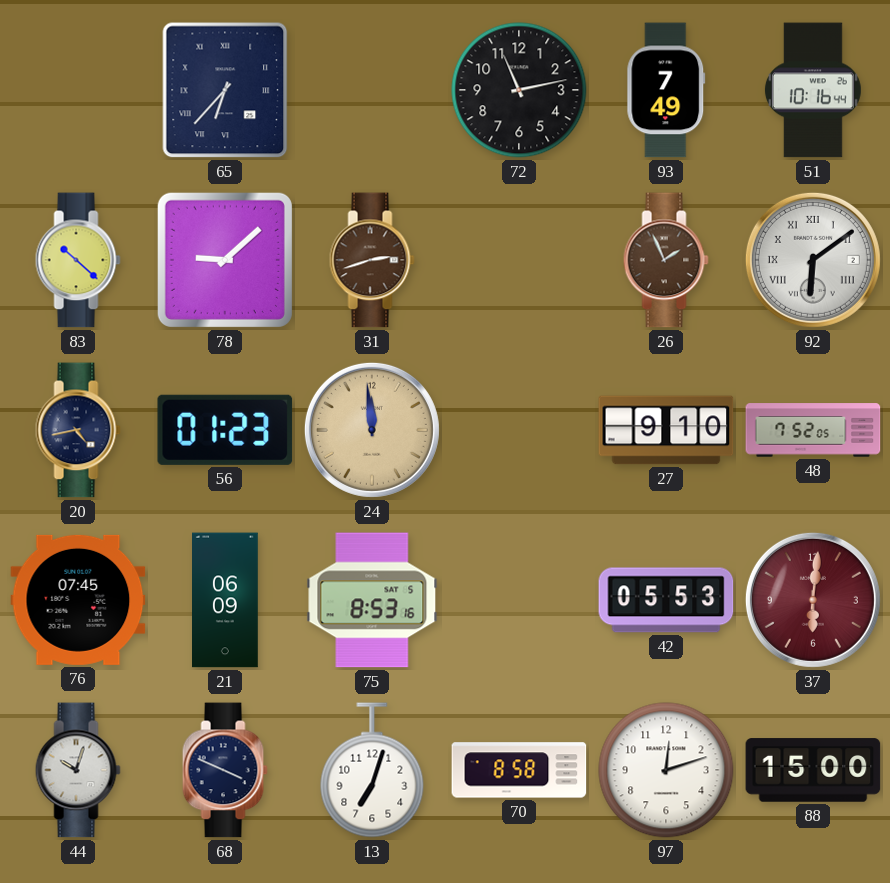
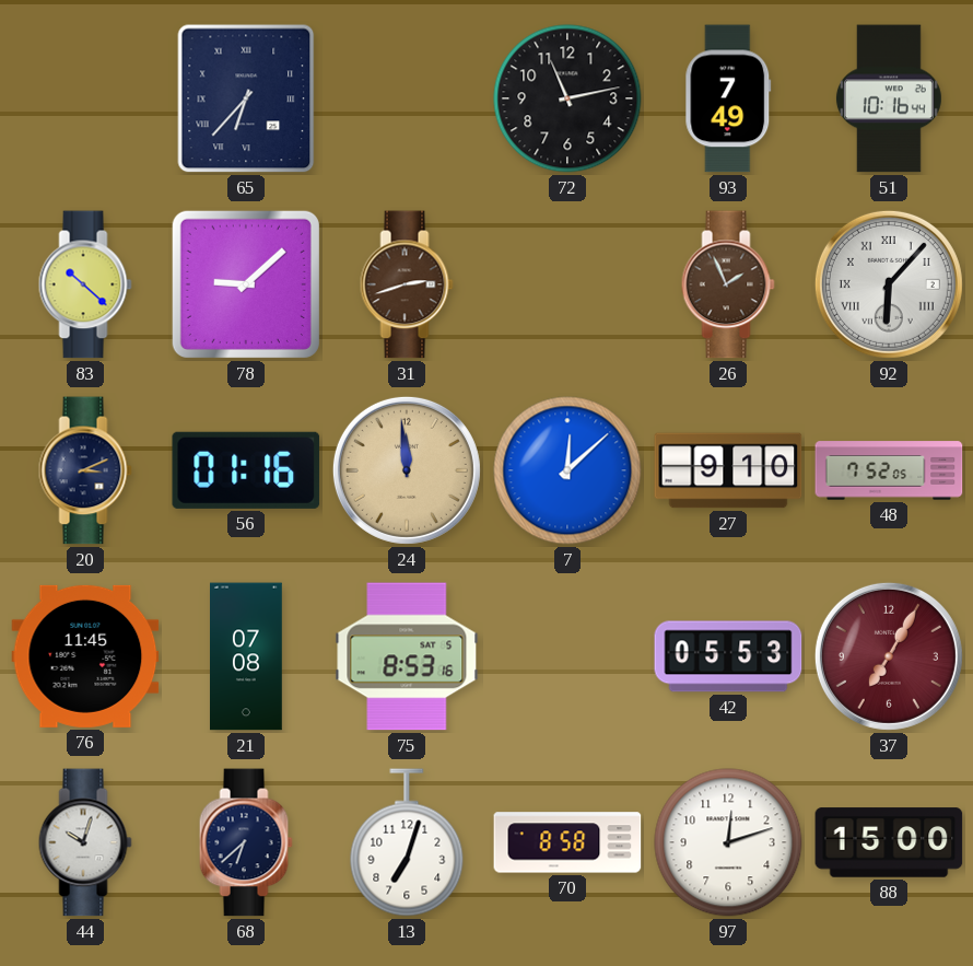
92: 6:09 -> 6:07 (889, 284)
20: 4:43 -> 3:11 (85, 470)
56: 01:23 -> 01:16 (246, 470)
7: none -> 12:08 (567, 470)
76: 07:45 -> 11:45 (85, 656)
21: 06:09 -> 07:08 (247, 656)
37: 6:01 -> 7:05 (889, 656)
68: 3:49 -> 6:38 (246, 842)
